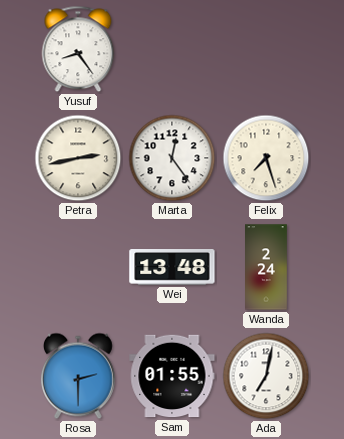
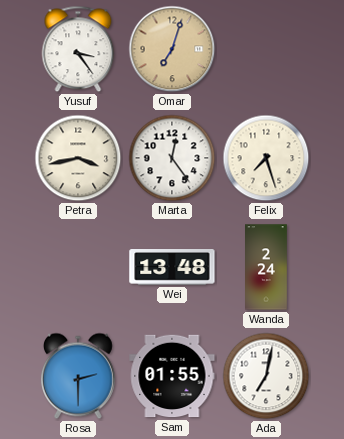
Yusuf: 8:24 -> 3:24 (78, 49)
Omar: none -> 7:03 (172, 49)
Petra: 2:43 -> 3:43 (78, 158)
